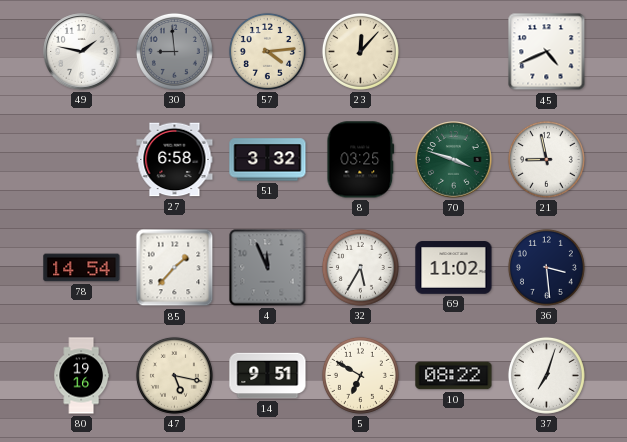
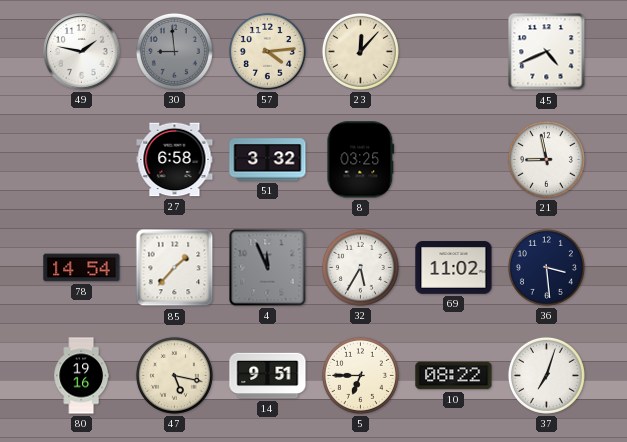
70: 3:48 -> none (454, 160)
5: 6:50 -> 6:45 (360, 375)
